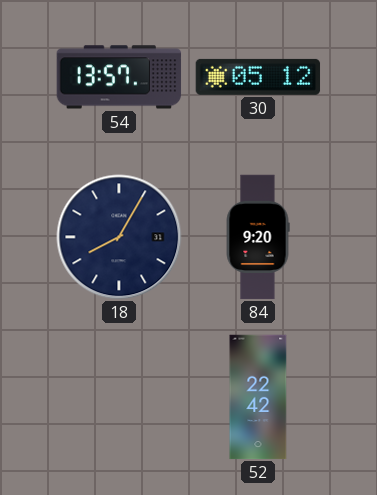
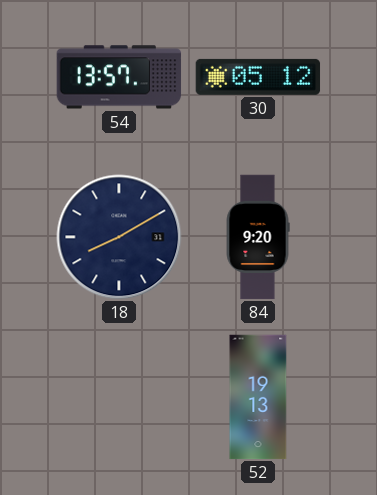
18: 8:05 -> 8:10 (119, 237)
52: 22:42 -> 19:13 (258, 397)
